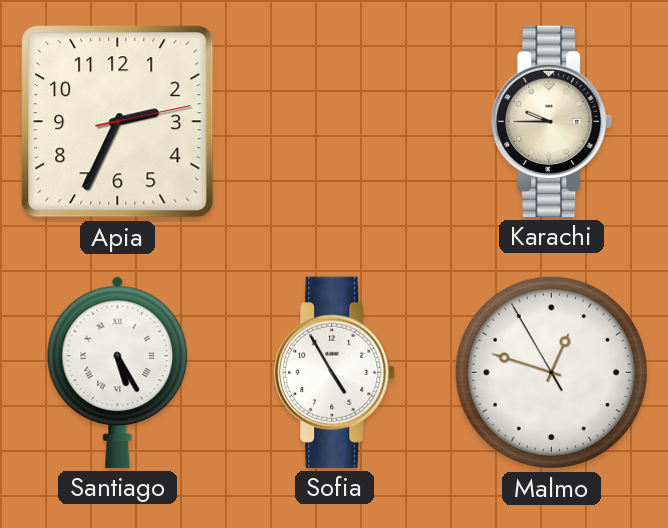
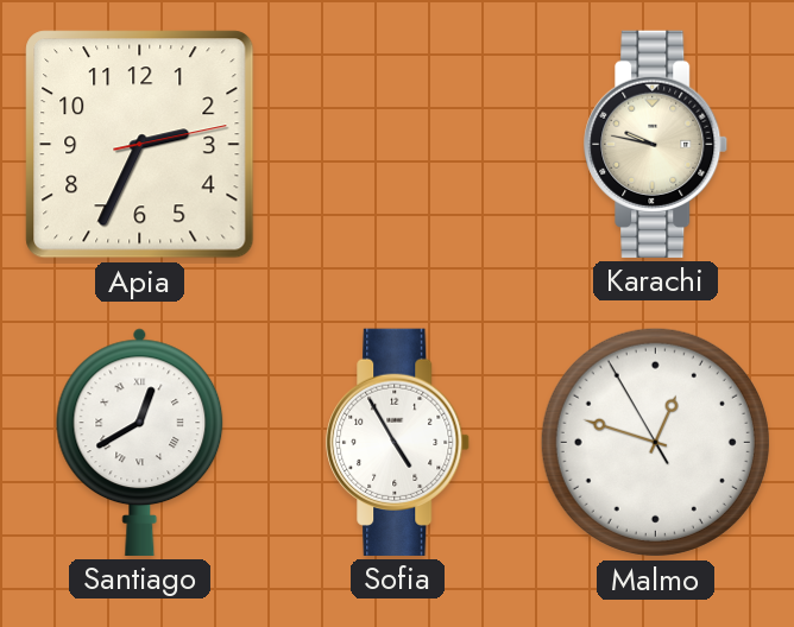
Karachi: 9:45 -> 9:47 (656, 144)
Santiago: 5:25 -> 12:40 (140, 442)
